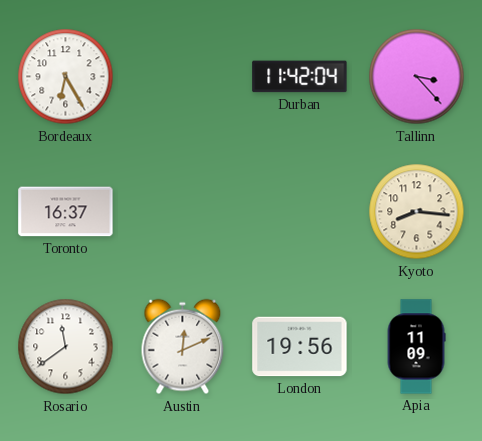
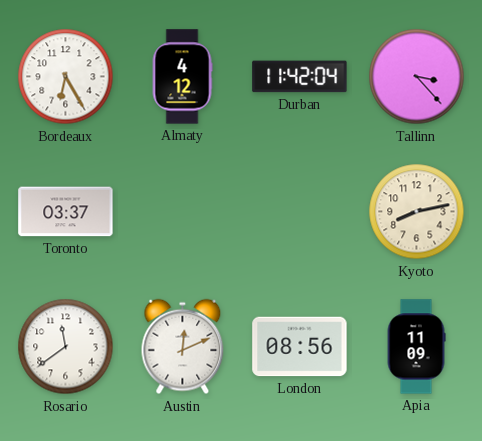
Almaty: none -> 4:12 (182, 77)
Toronto: 16:37 -> 03:37 (66, 212)
Kyoto: 8:16 -> 8:13 (417, 212)
London: 19:56 -> 08:56 (300, 347)
